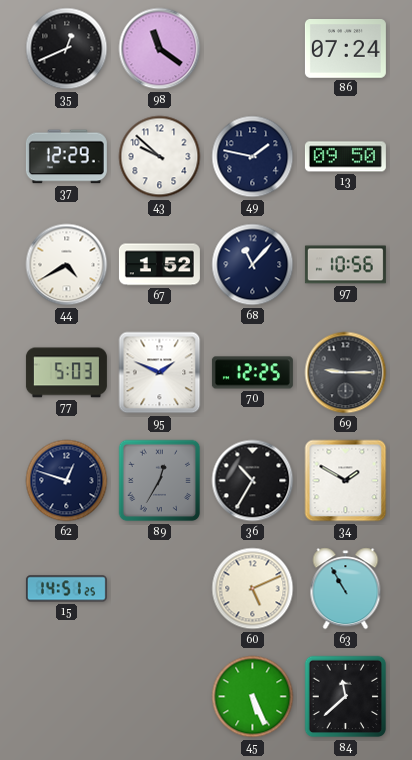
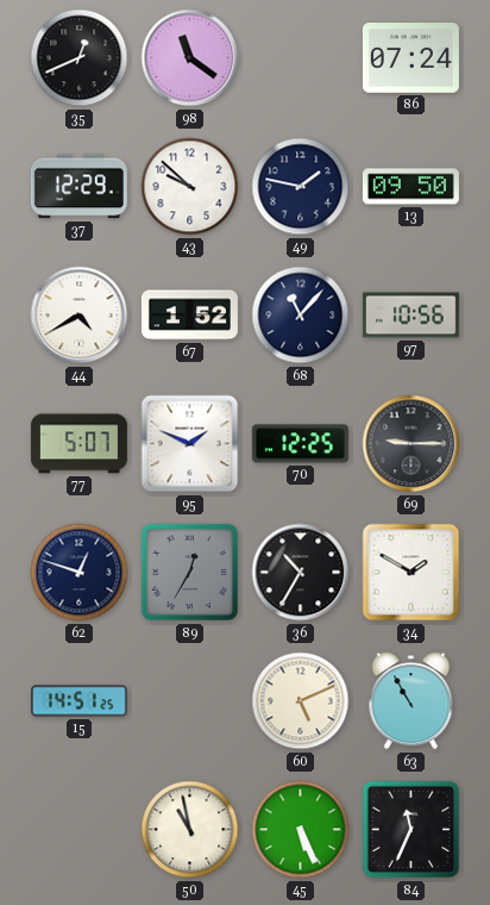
77: 5:03 -> 5:07 (78, 444)
50: none -> 10:58 (190, 830)
84: 11:38 -> 11:34 (412, 830)
